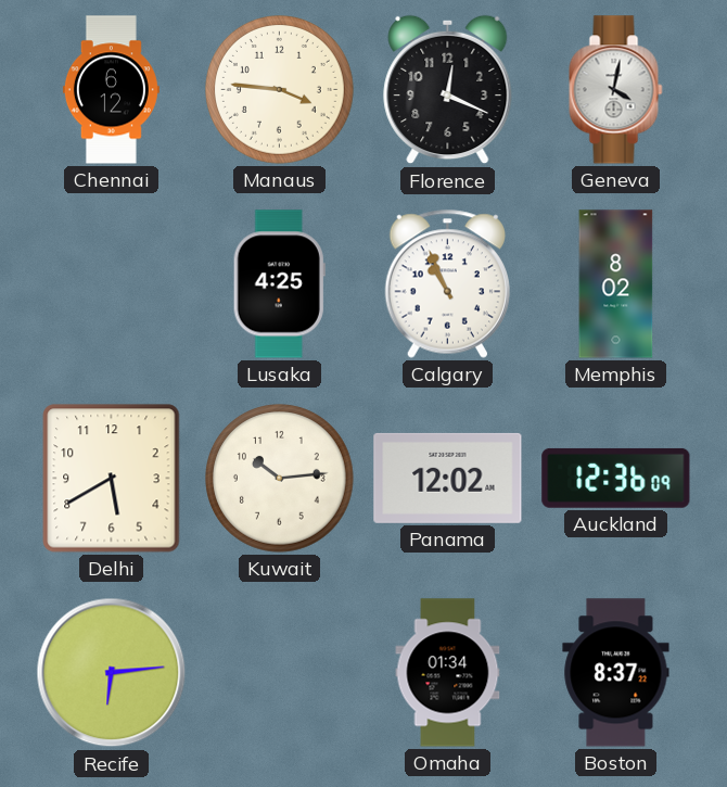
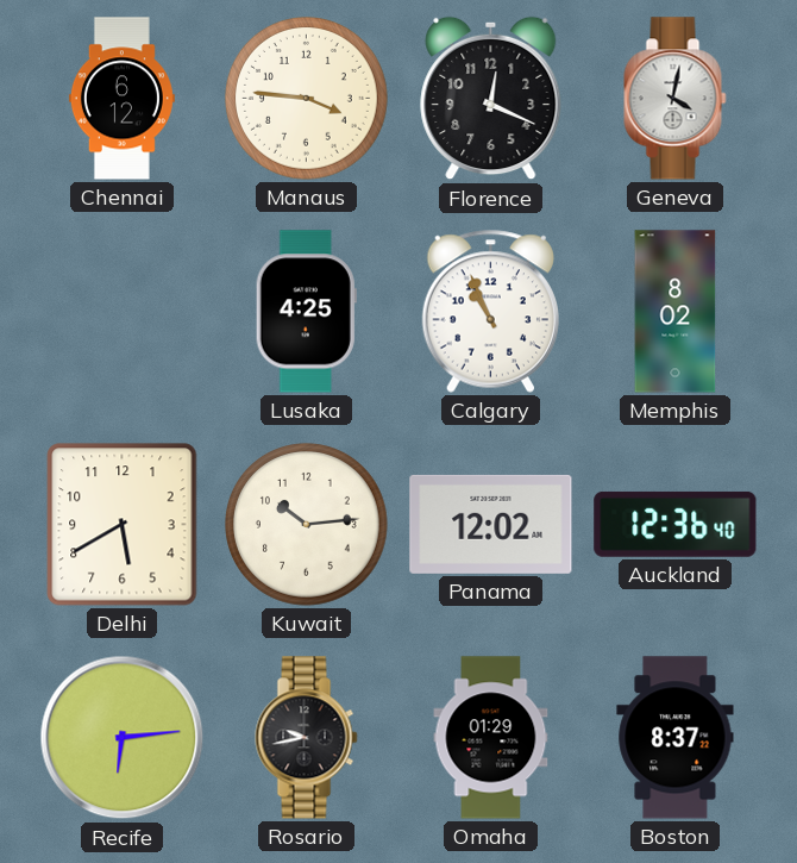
Auckland: 12:36:09 -> 12:36:40 (676, 524)
Rosario: none -> 9:43 (307, 738)
Omaha: 01:34 -> 01:29 (491, 738)
